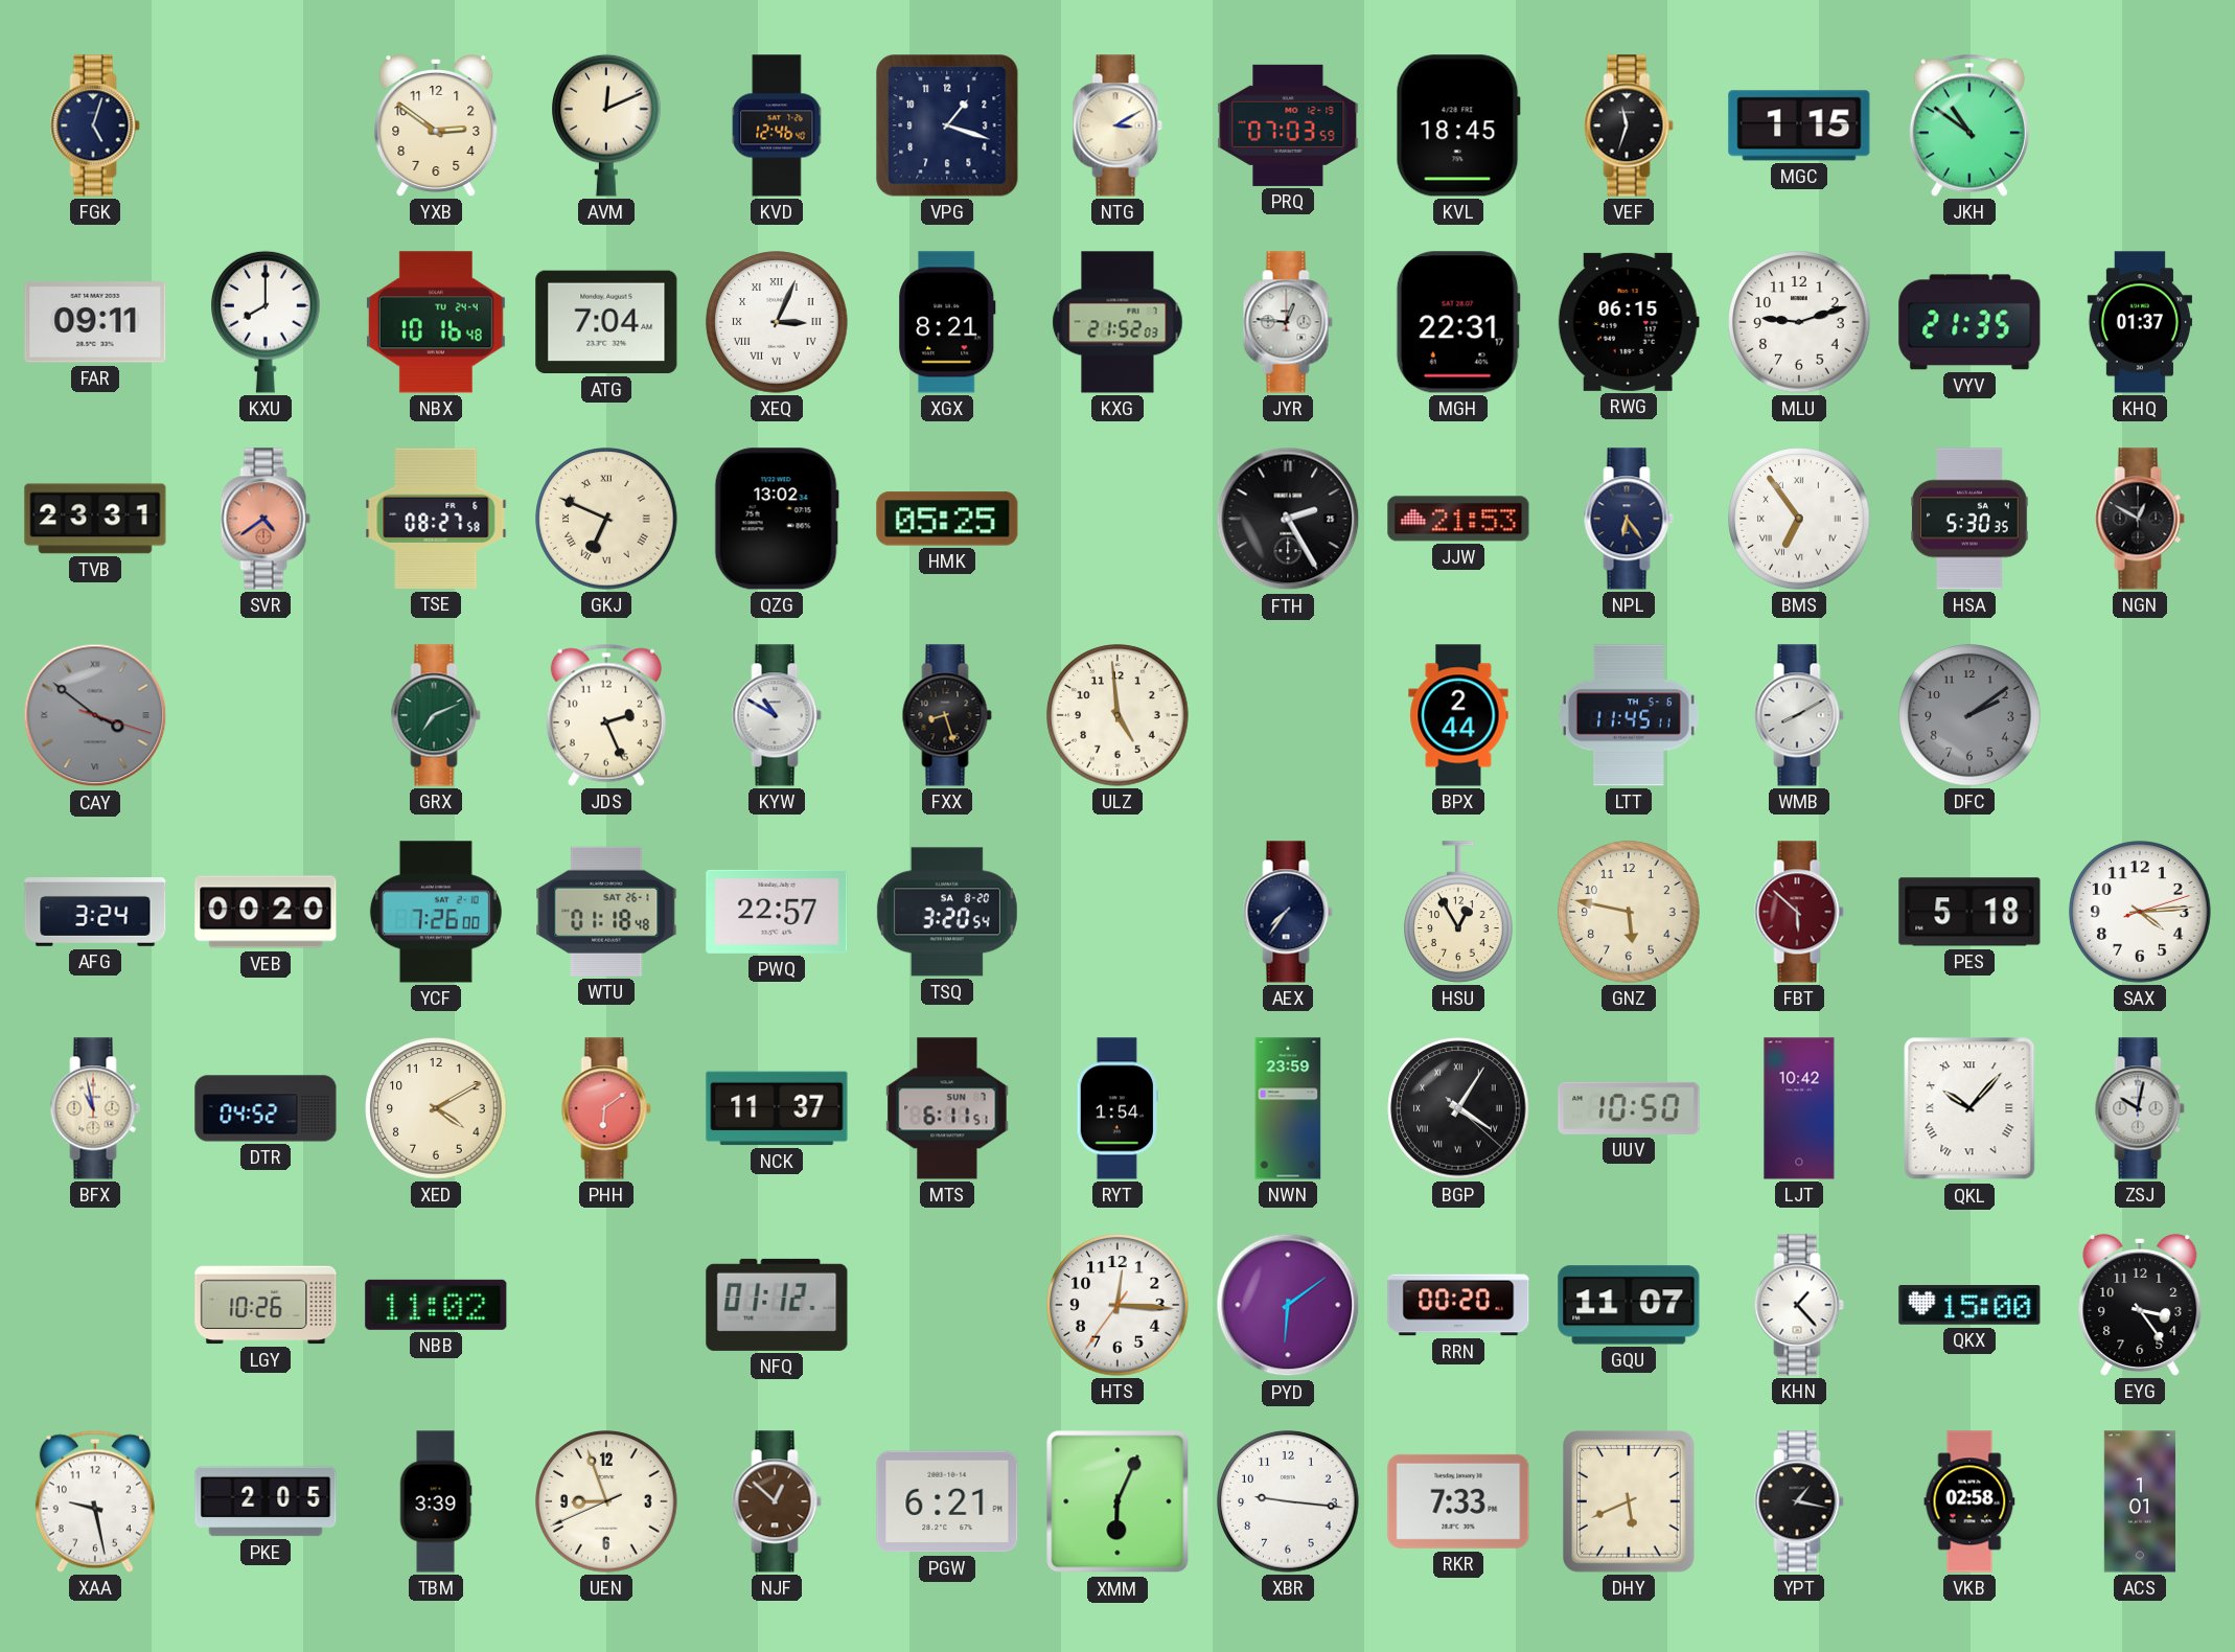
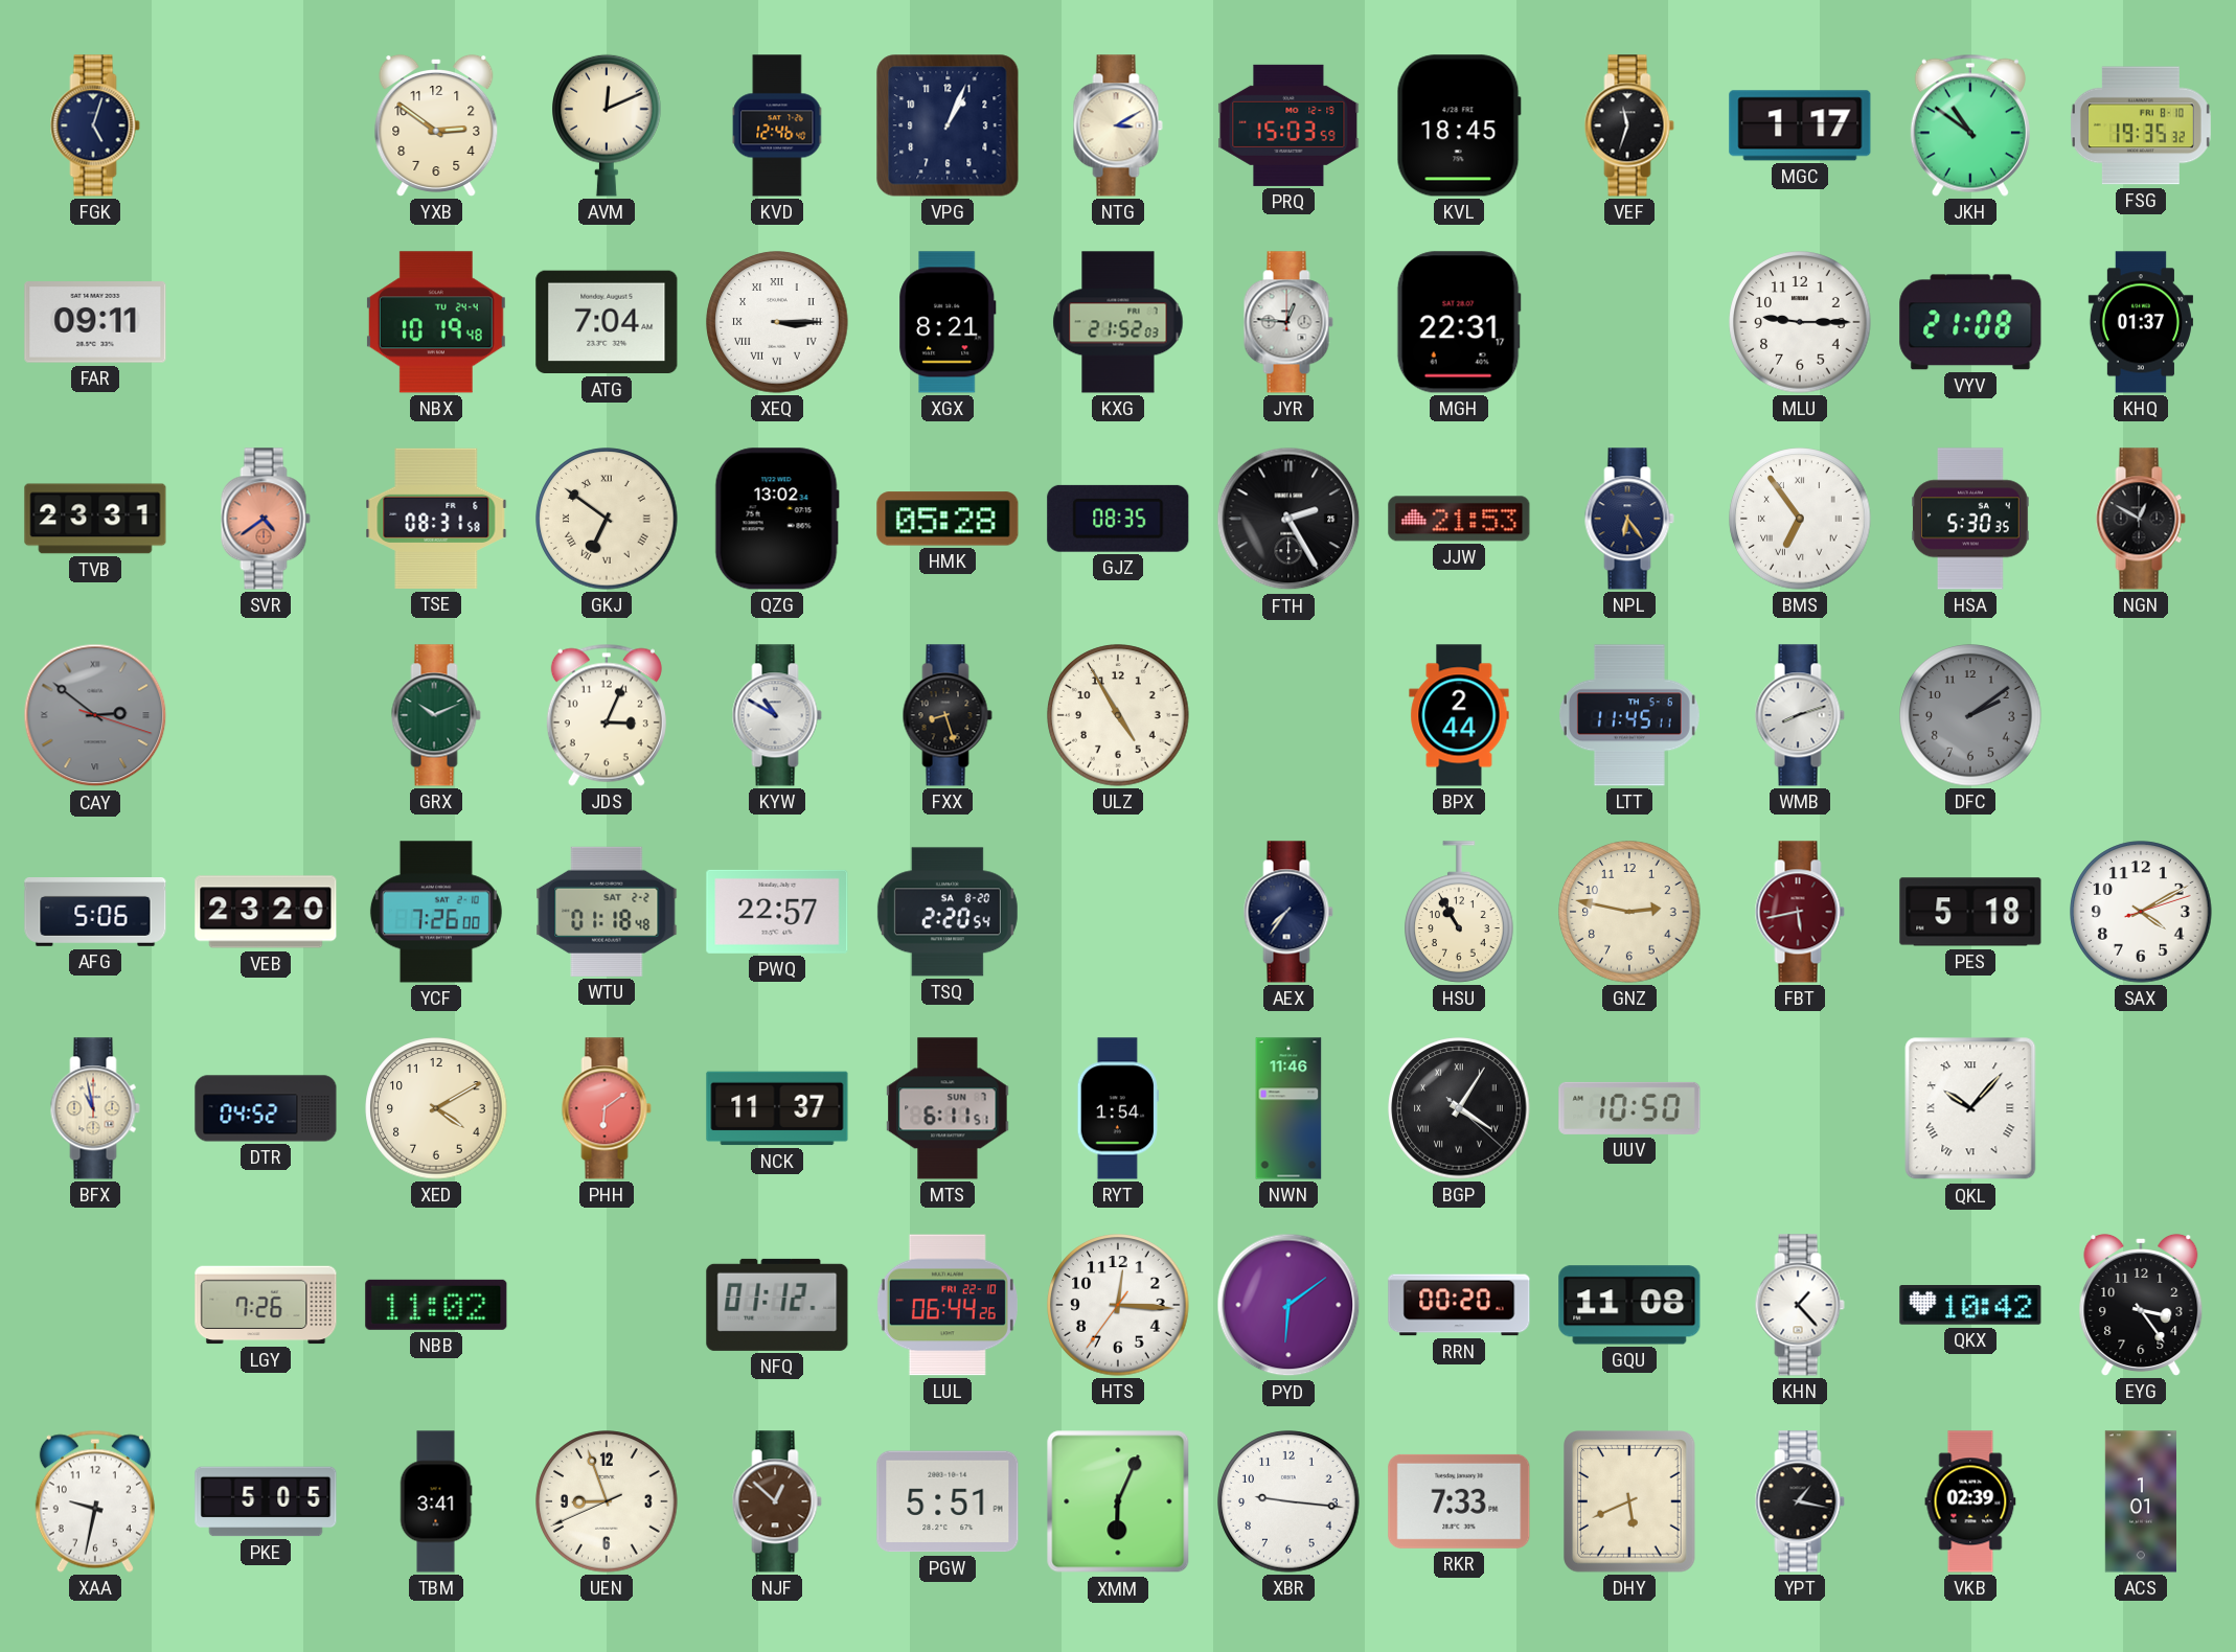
VPG: 1:18 -> 1:04 (948, 125)
PRQ: 07:03 -> 15:03 (1288, 125)
MGC: 1:15 -> 1:17 (1800, 125)
FSG: none -> 19:35 (2141, 125)
KXU: 8:00 -> none (266, 322)
NBX: 10:16 -> 10:19 (436, 322)
XEQ: 3:04 -> 3:15 (777, 322)
RWG: 06:15 -> none (1629, 322)
MLU: 9:12 -> 9:15 (1800, 322)
VYV: 21:35 -> 21:08 (1970, 322)
TSE: 08:27 -> 08:31 (436, 519)
GKJ: 6:49 -> 6:51 (607, 519)
HMK: 05:25 -> 05:28 (948, 519)
GJZ: none -> 08:35 (1118, 519)
CAY: 3:51 -> 2:51 (95, 715)
GRX: 7:11 -> 10:11 (436, 715)
JDS: 2:26 -> 3:04 (607, 715)
ULZ: 4:59 -> 4:55 (1118, 715)
WMB: 8:10 -> 8:12 (1800, 715)
AFG: 3:24 -> 5:06 (95, 913)
VEB: 00:20 -> 23:20 (266, 912)
WTU date: SAT 26-1 -> SAT 2-2 (607, 912)
TSQ: 3:20 -> 2:20 (948, 912)
HSU: 12:55 -> 10:55 (1459, 912)
GNZ: 5:47 -> 2:47 (1629, 912)
FBT: 5:52 -> 5:43 (1800, 912)
SAX: 4:14 -> 4:10 (2141, 912)
NWN: 23:59 -> 11:46 (1288, 1108)
LJT: 10:42 -> none (1799, 1108)
ZSJ: 10:02 -> none (2140, 1108)
LGY: 10:26 -> 7:26 (266, 1305)
LUL: none -> 06:44 (948, 1305)
GQU: 11:07 -> 11:08 (1629, 1305)
QKX: 15:00 -> 10:42 (1970, 1306)
XAA: 9:28 -> 9:32 (95, 1501)
PKE: 2:05 -> 5:05 (266, 1501)
TBM: 3:39 -> 3:41 (436, 1501)
PGW: 6:21 -> 5:51 (948, 1501)
VKB: 02:58 -> 02:39 (1970, 1501)
